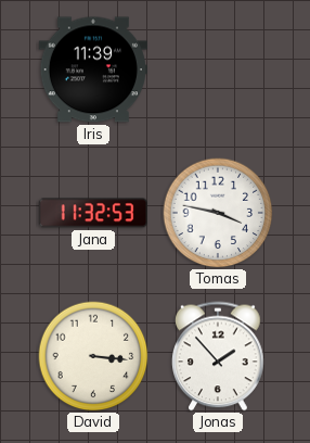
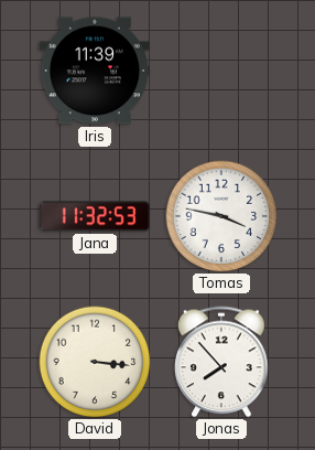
Jonas: 1:53 -> 7:53 (222, 362)
